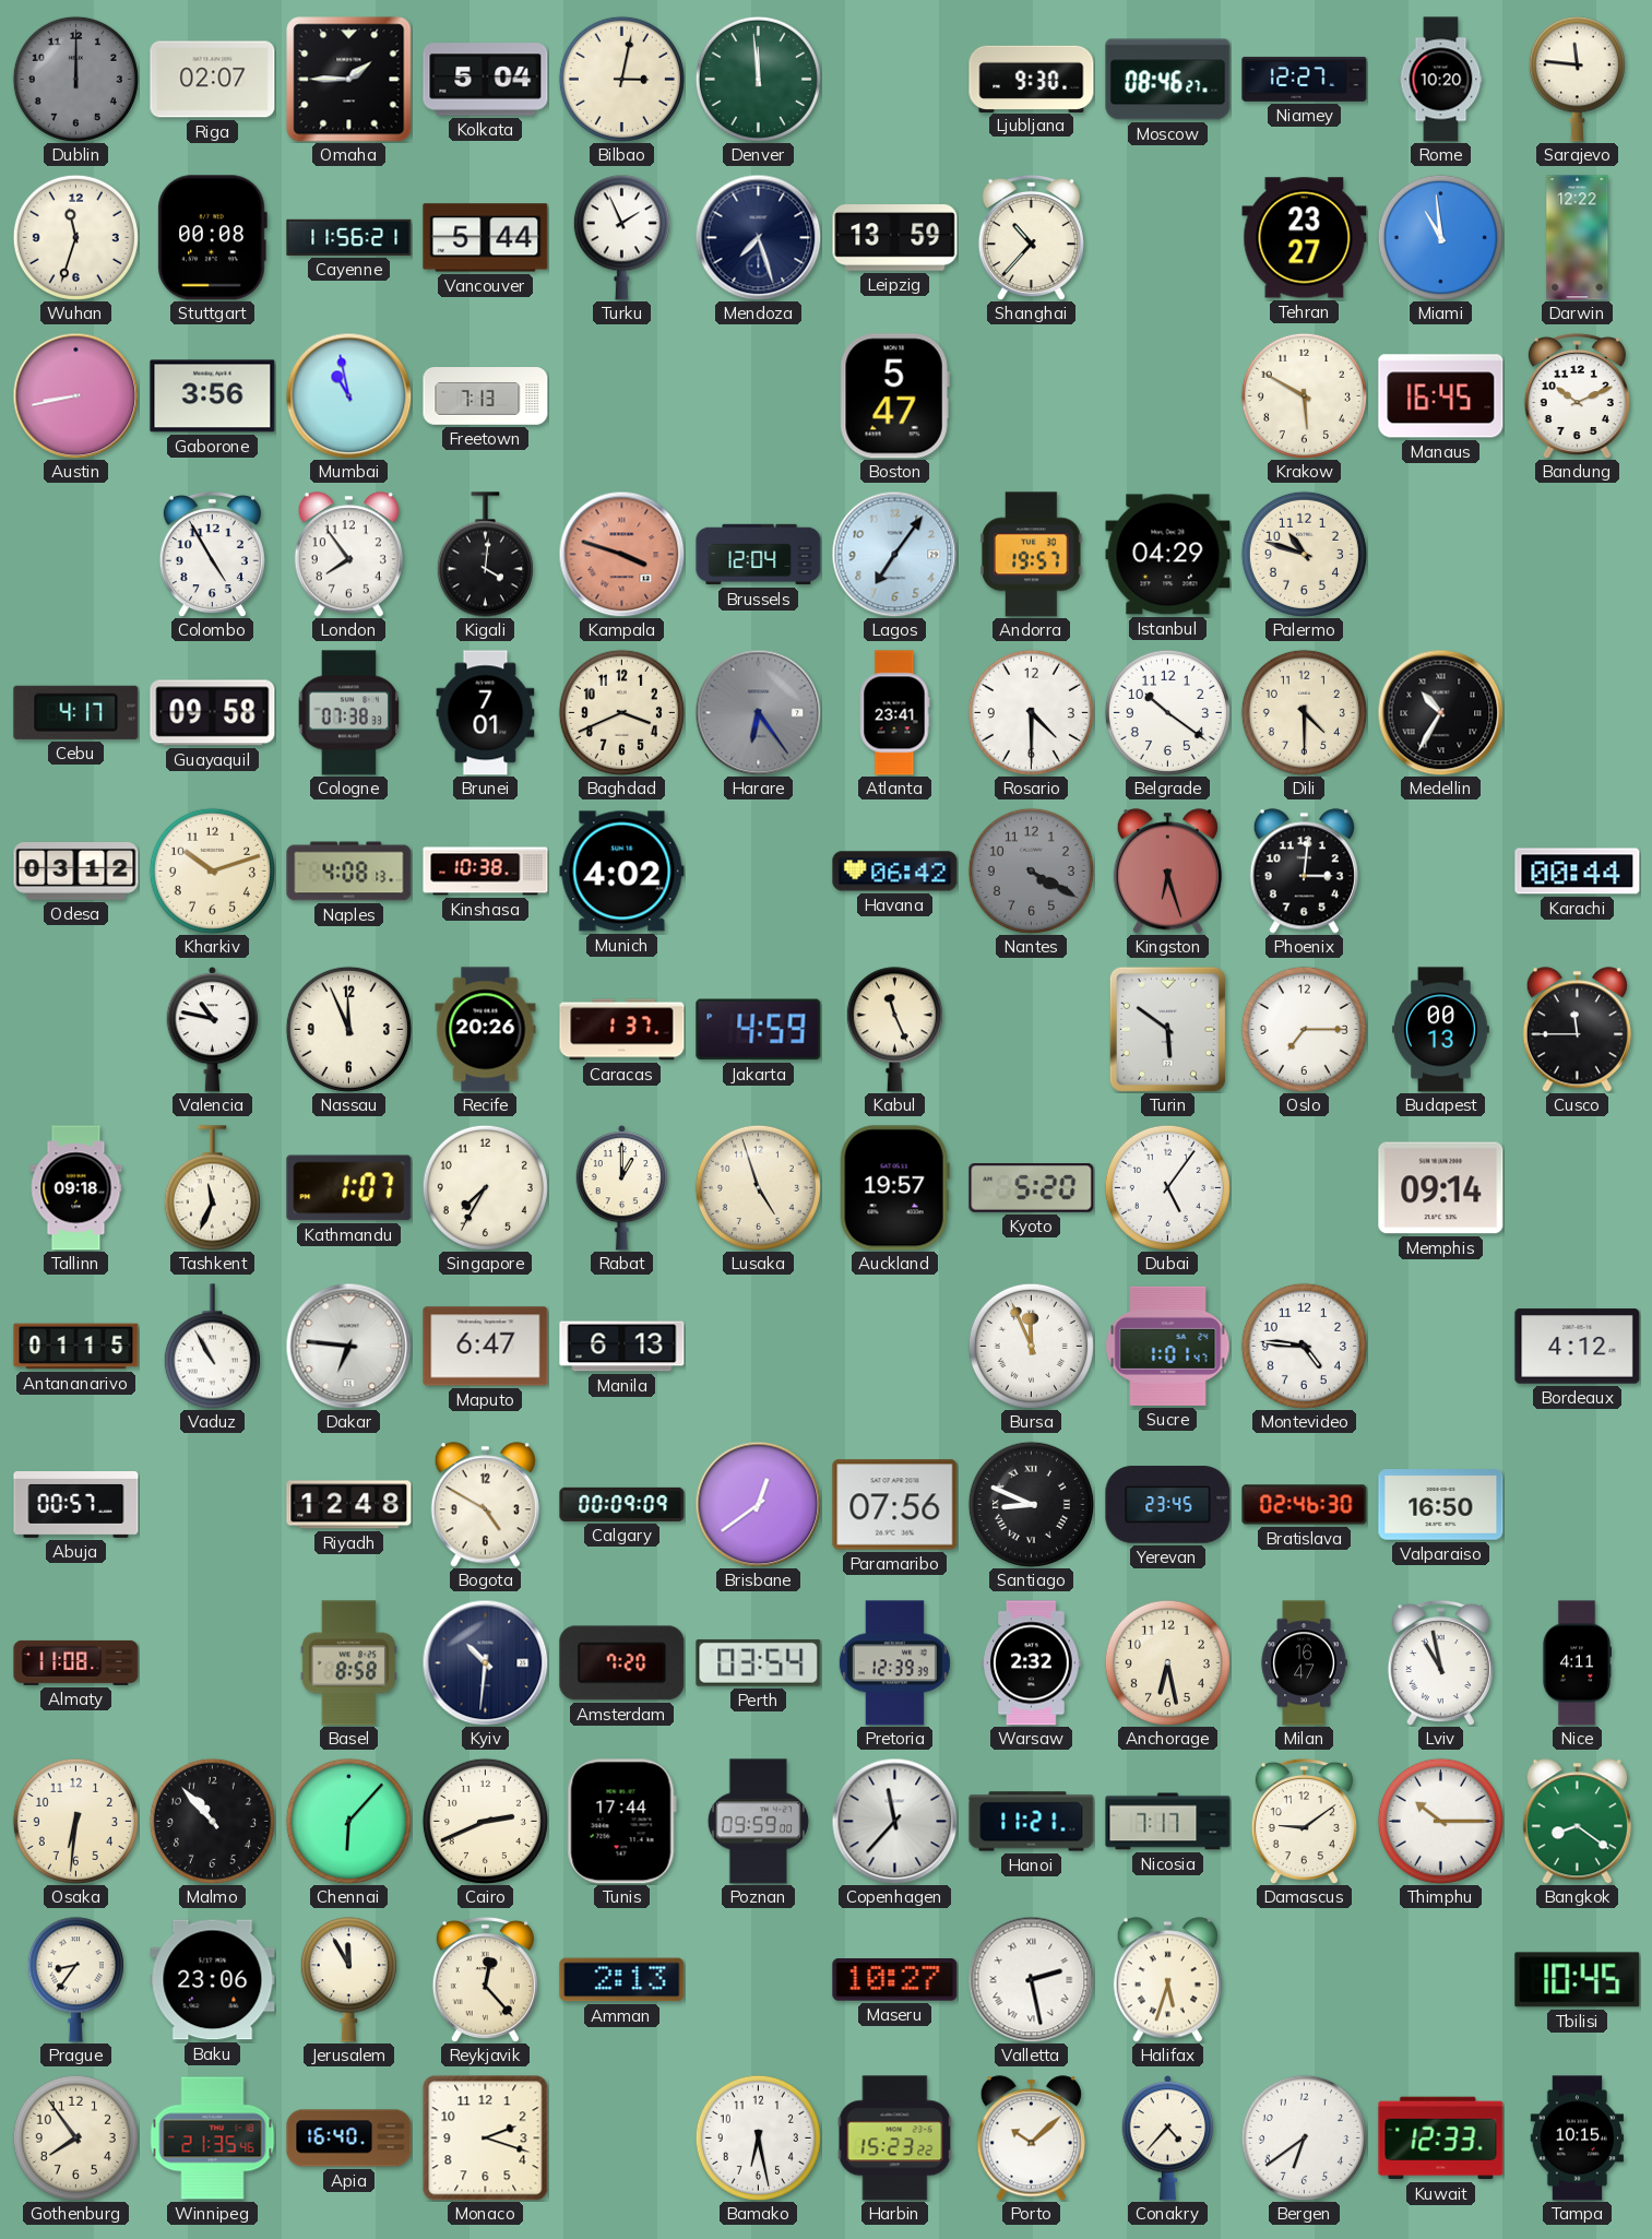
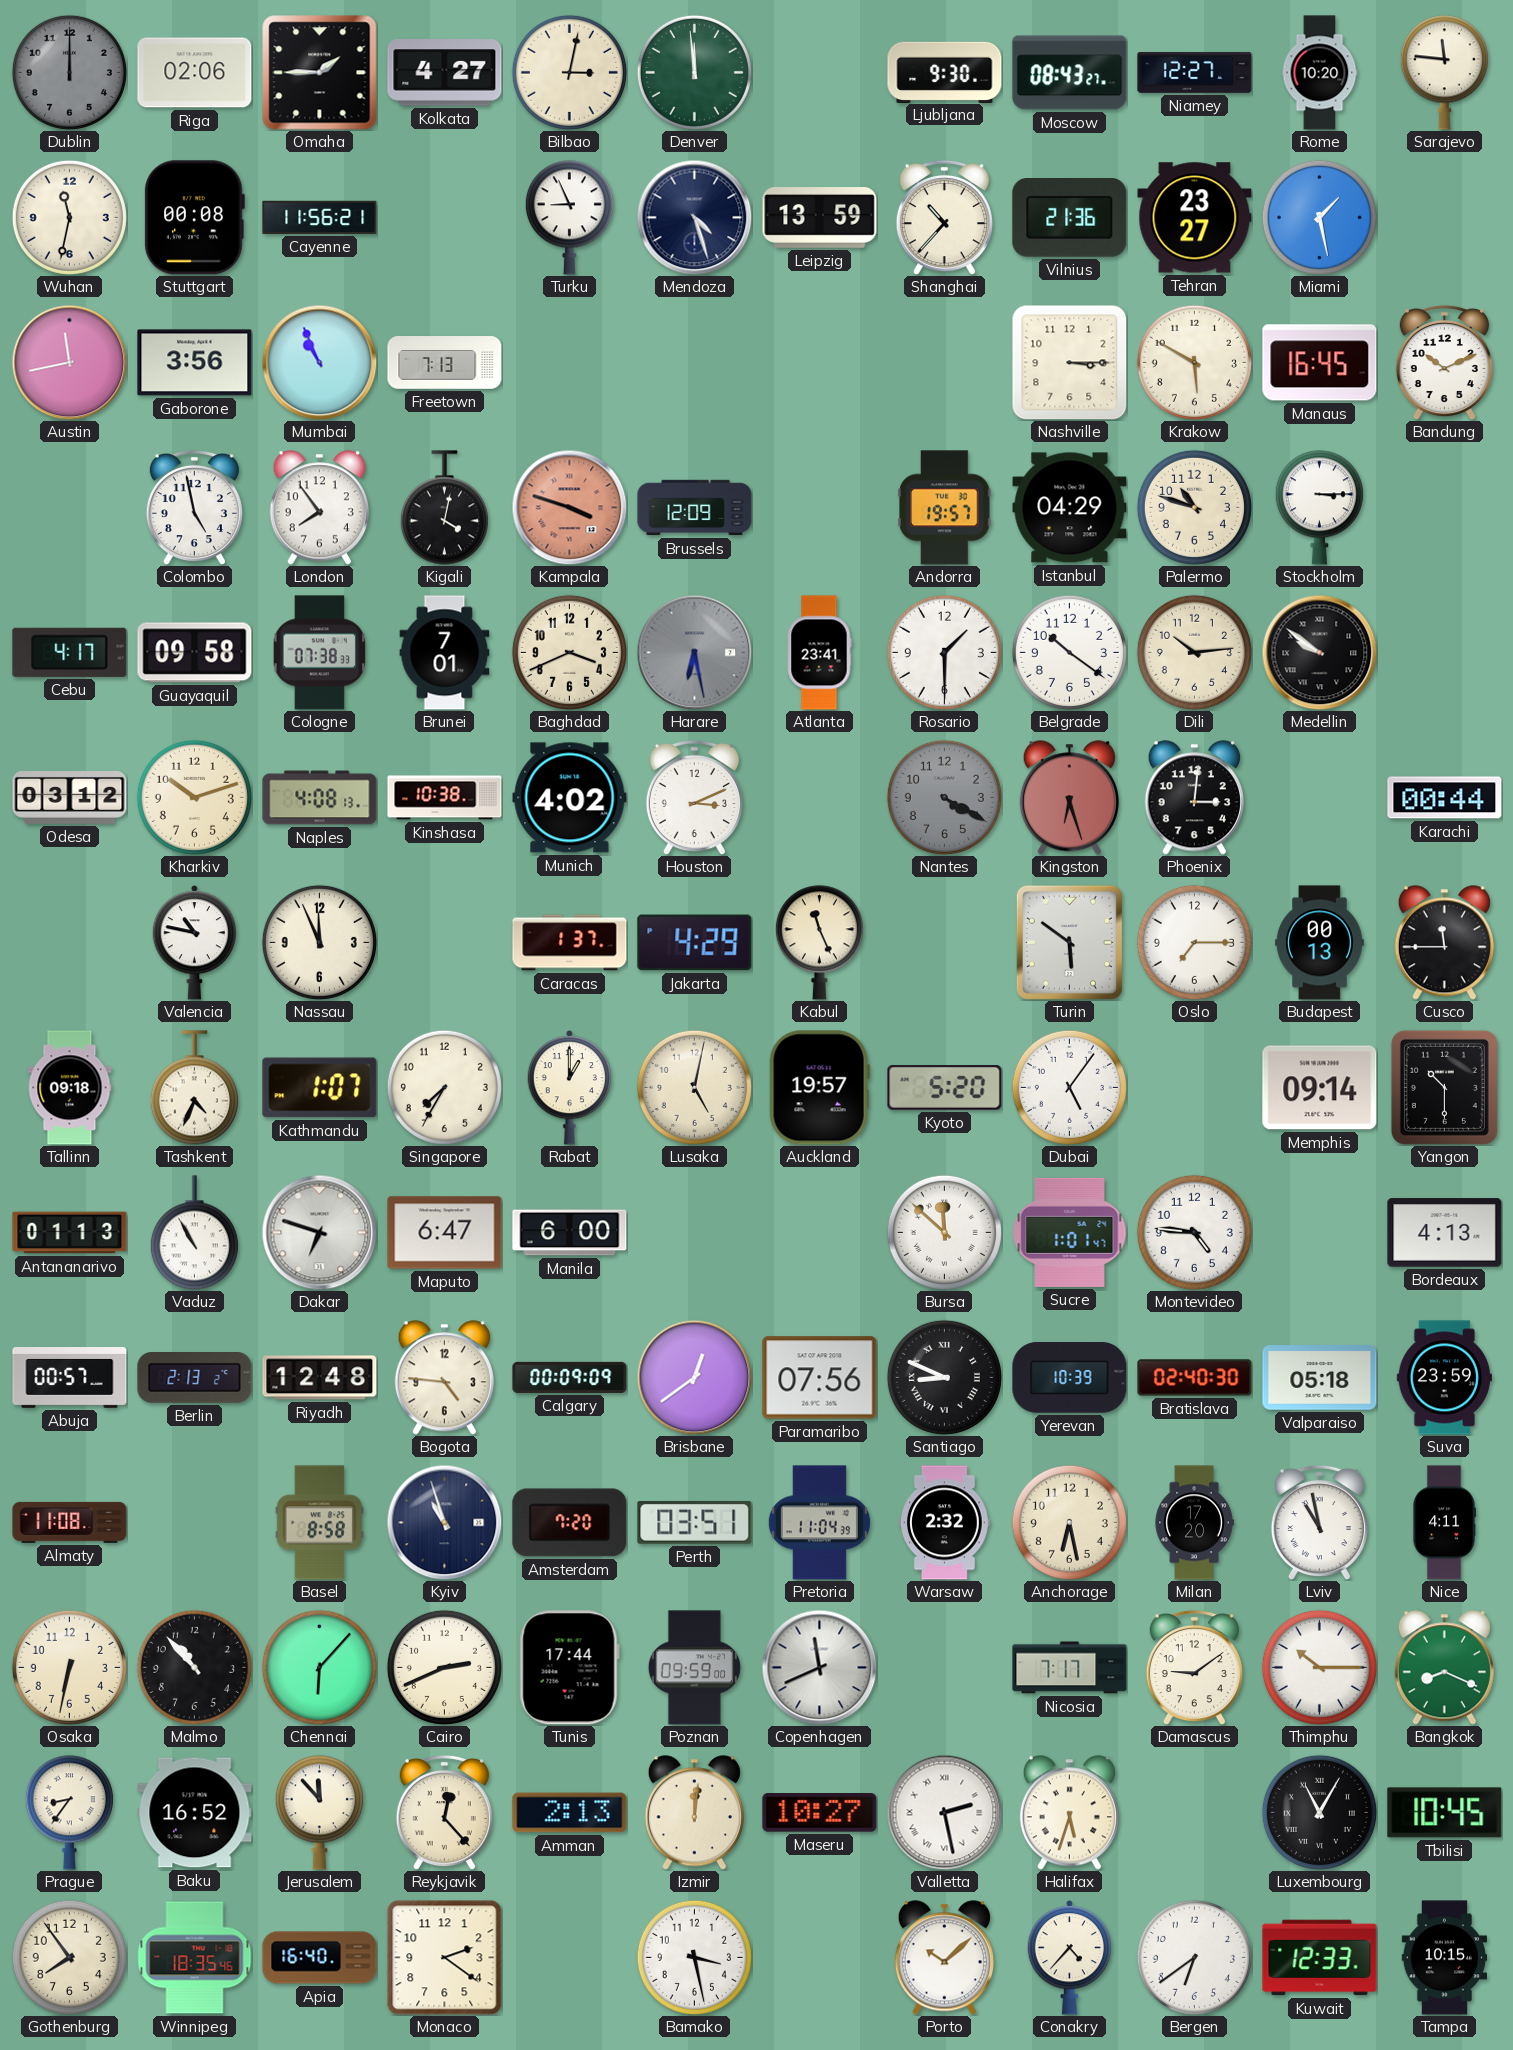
Riga: 02:07 -> 02:06 (195, 73)
Kolkata: 5:04 -> 4:27 (445, 73)
Moscow: 08:46 -> 08:43 (1070, 73)
Wuhan: 11:33 -> 11:32 (69, 217)
Vancouver: 5:44 -> none (486, 238)
Turku: 1:56 -> 8:56 (569, 218)
Mendoza: 7:27 -> 4:27 (694, 217)
Vilnius: none -> 21:36 (1070, 218)
Miami: 10:59 -> 1:28 (1319, 217)
Darwin: 12:22 -> none (1578, 238)
Austin: 8:43 -> 11:43 (69, 362)
Mumbai: 10:58 -> 10:56 (319, 362)
Boston: 5:47 -> none (894, 396)
Nashville: none -> 3:15 (1069, 362)
Colombo: 4:55 -> 4:58 (194, 507)
Kigali: 4:01 -> 4:02 (444, 508)
Brussels: 12:04 -> 12:09 (695, 508)
Lagos: 7:06 -> none (894, 554)
Stockholm: none -> 3:15 (1319, 508)
Harare: 6:24 -> 6:28 (694, 652)
Rosario: 4:30 -> 1:30 (944, 652)
Dili: 4:30 -> 10:14 (1194, 652)
Medellin: 10:35 -> 9:51 (1319, 652)
Houston: none -> 3:11 (694, 797)
Havana: 06:42 -> none (895, 872)
Recife: 20:26 -> none (486, 1030)
Jakarta: 4:59 -> 4:29 (695, 943)
Tashkent: 11:34 -> 4:34 (194, 1088)
Lusaka: 4:57 -> 5:02 (694, 1087)
Yangon: none -> 10:30 (1444, 1087)
Antananarivo: 01:15 -> 01:13 (70, 1233)
Dakar: 6:46 -> 6:48 (319, 1232)
Manila: 6:13 -> 6:00 (570, 1233)
Bursa: 11:56 -> 11:52 (944, 1232)
Bordeaux: 4:12 -> 4:13 (1445, 1233)
Berlin: none -> 2:13 (195, 1378)
Bogota: 4:50 -> 4:46 (444, 1378)
Yerevan: 23:45 -> 10:39 (1070, 1378)
Bratislava: 02:46 -> 02:40 (1195, 1378)
Valparaiso: 16:50 -> 05:18 (1320, 1378)
Suva: none -> 23:59 (1444, 1378)
Kyiv: 10:31 -> 10:57 (444, 1522)
Perth: 03:54 -> 03:51 (695, 1523)
Pretoria: 12:39 -> 11:04 (819, 1523)
Milan: 16:47 -> 17:20 (1194, 1523)
Osaka: 6:31 -> 6:32 (69, 1667)
Copenhagen: 11:37 -> 11:41 (819, 1667)
Hanoi: 11:21 -> none (1032, 1822)
Bangkok: 8:21 -> 8:19 (1444, 1668)
Baku: 23:06 -> 16:52 (195, 1813)
Jerusalem: 11:55 -> 11:53 (319, 1813)
Izmir: none -> 12:01 (694, 1813)
Luxembourg: none -> 11:05 (1319, 1812)
Winnipeg: 21:35 -> 18:35 (195, 1958)
Monaco: 2:18 -> 2:21 (445, 1958)
Bamako: 6:28 -> 3:28 (694, 1957)
Harbin: 15:23 -> none (895, 2139)
